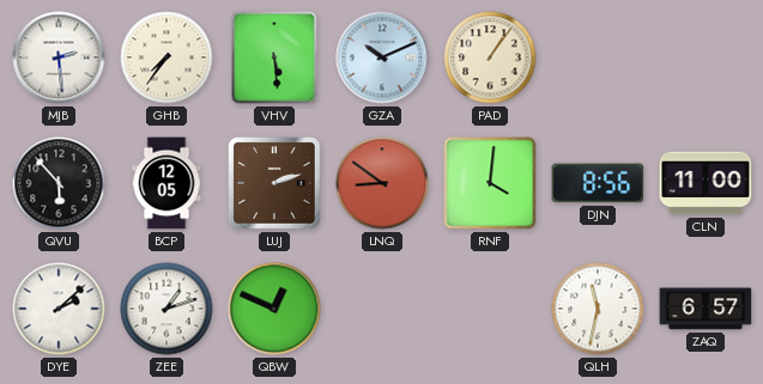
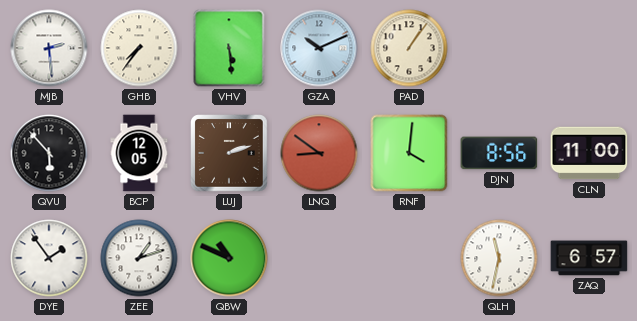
DYE: 2:08 -> 1:54 (49, 258)
QBW: 12:49 -> 10:49 (229, 258)
